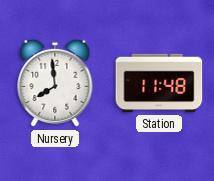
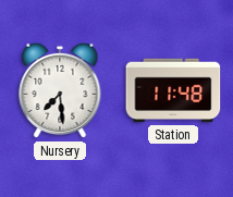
Nursery: 7:59 -> 7:29 (60, 90)
